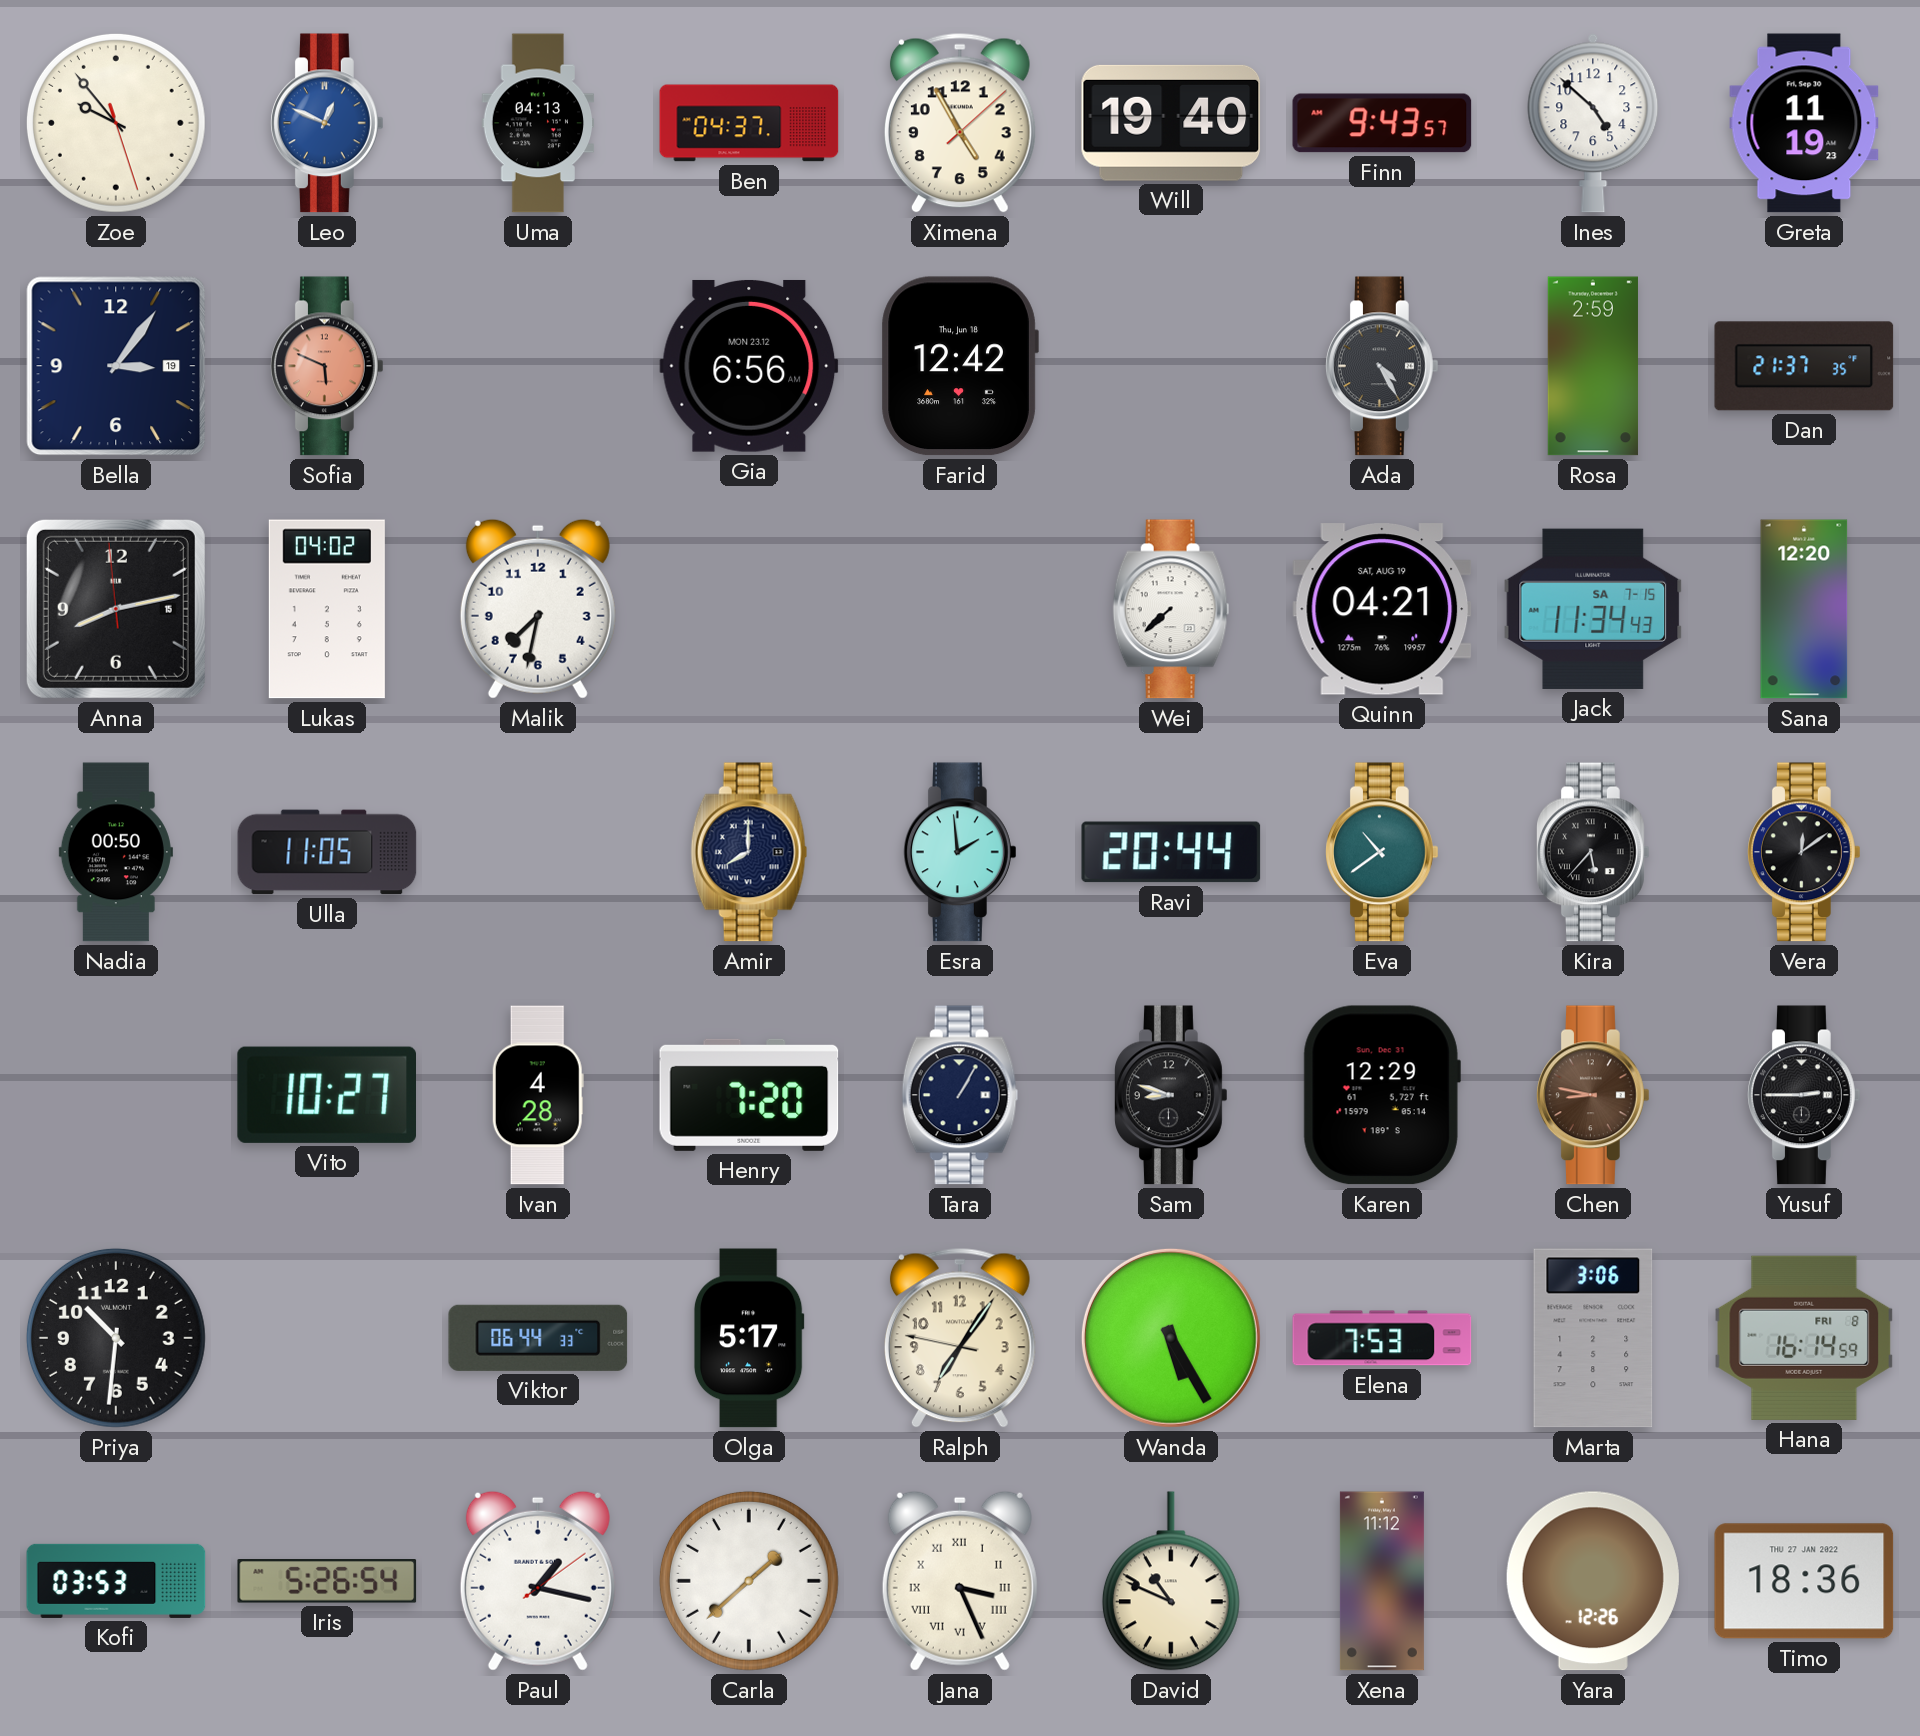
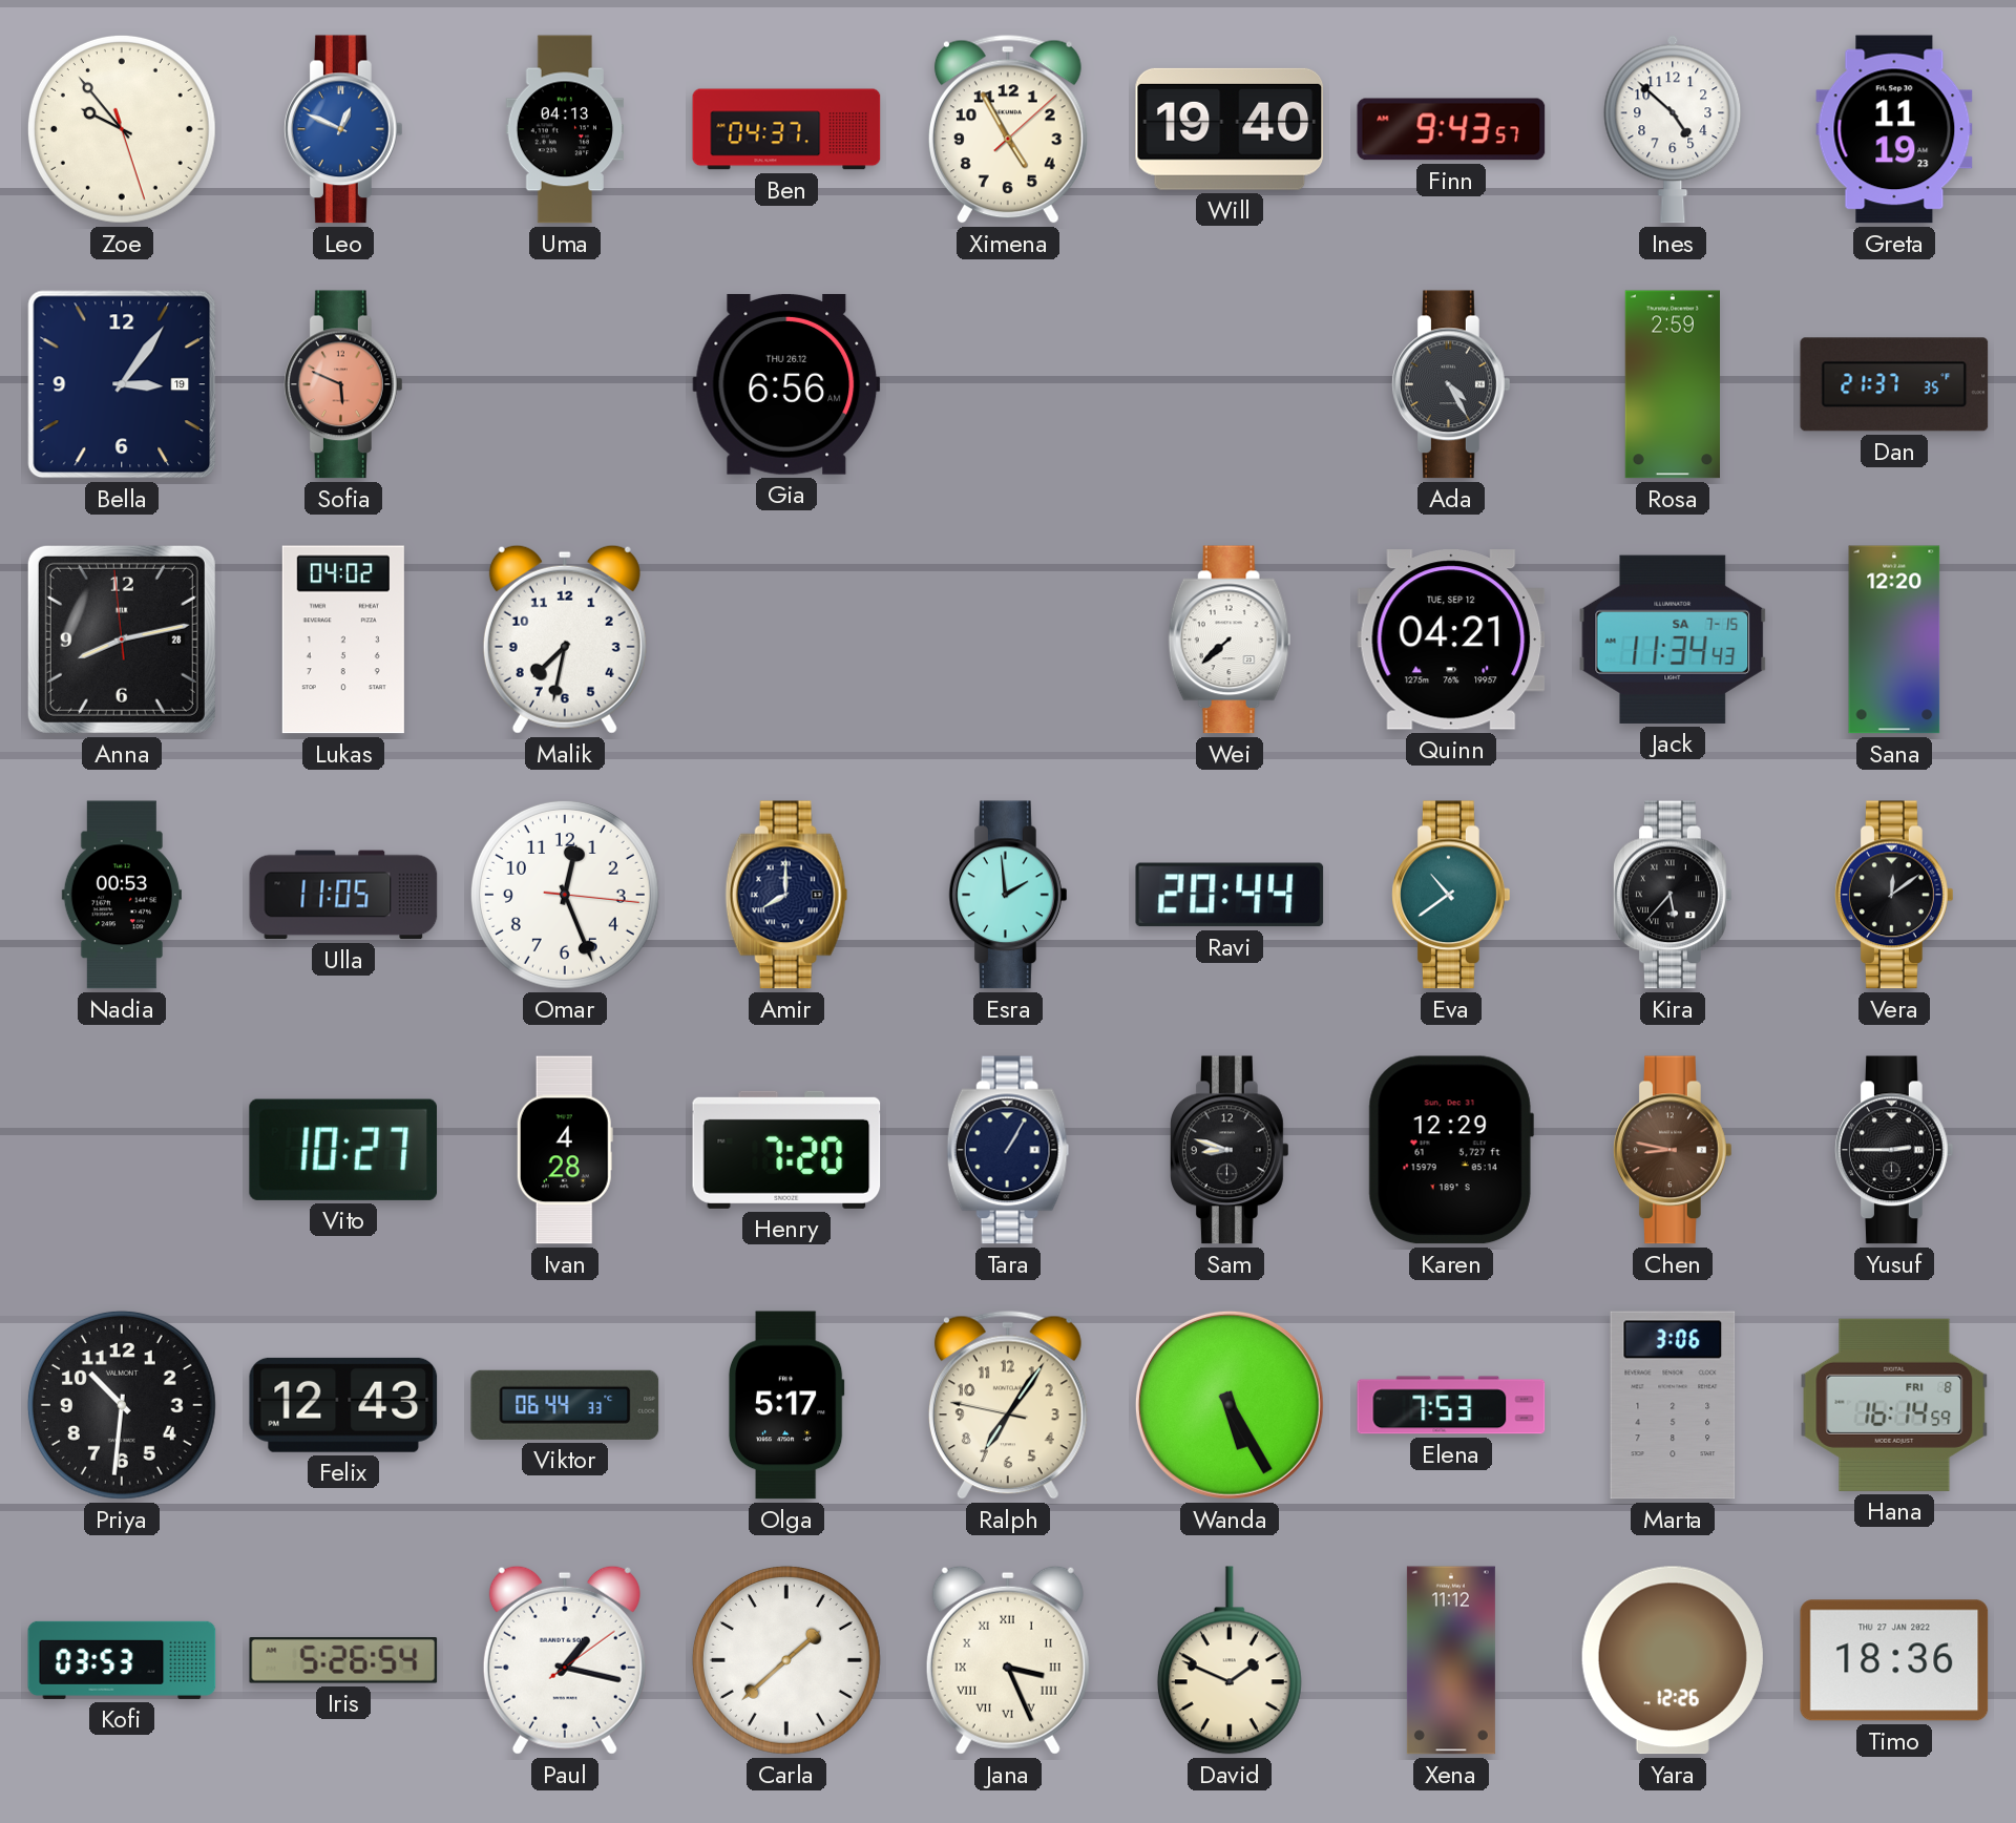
Gia date: MON 23.12 -> THU 26.12 (786, 384)
Farid: 12:42 -> none (960, 366)
Anna date: 15 -> 28 (122, 640)
Quinn date: SAT, AUG 19 -> TUE, SEP 12 (1451, 640)
Nadia: 00:50 -> 00:53 (122, 895)
Omar: none -> 12:26 (565, 895)
Felix: none -> 12:43 (343, 1405)
David: 10:49 -> 1:49 (1230, 1660)
